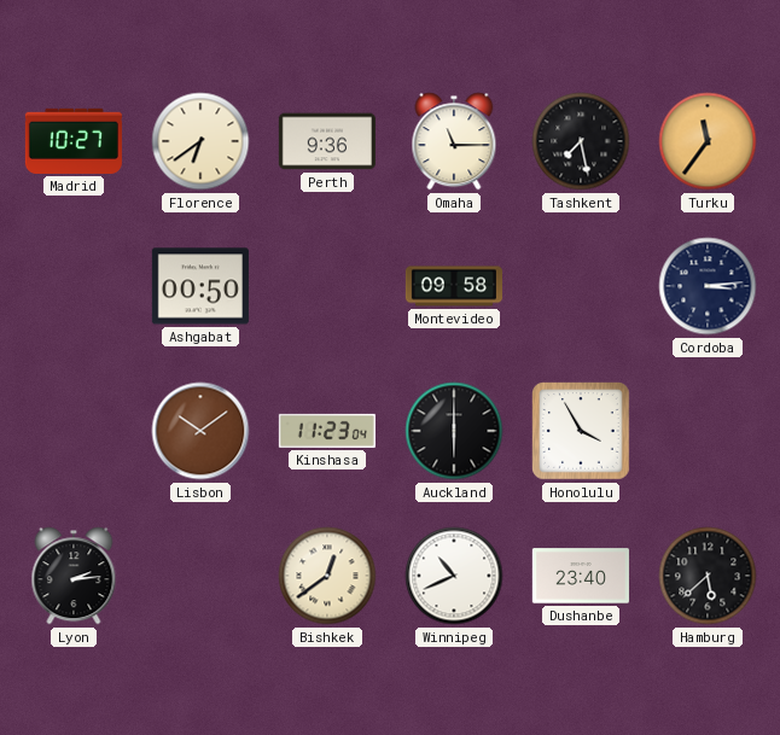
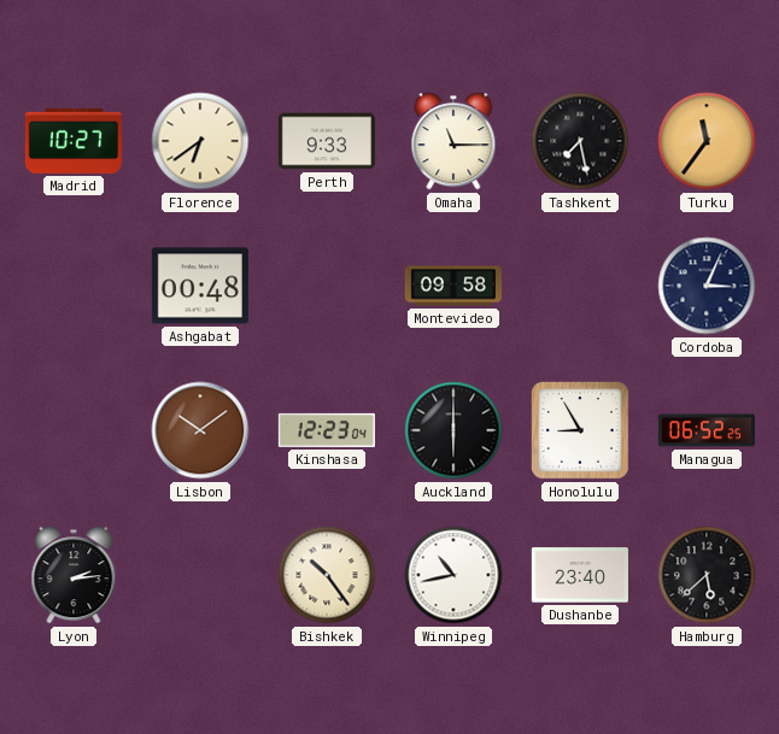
Perth: 9:36 -> 9:33 (327, 141)
Ashgabat: 00:50 -> 00:48 (200, 286)
Cordoba: 3:14 -> 3:04 (707, 286)
Kinshasa: 11:23 -> 12:23 (327, 430)
Honolulu: 3:55 -> 8:55 (581, 431)
Managua: none -> 06:52 (707, 430)
Bishkek: 12:39 -> 10:24 (327, 575)
Winnipeg: 10:41 -> 10:43 (453, 575)
